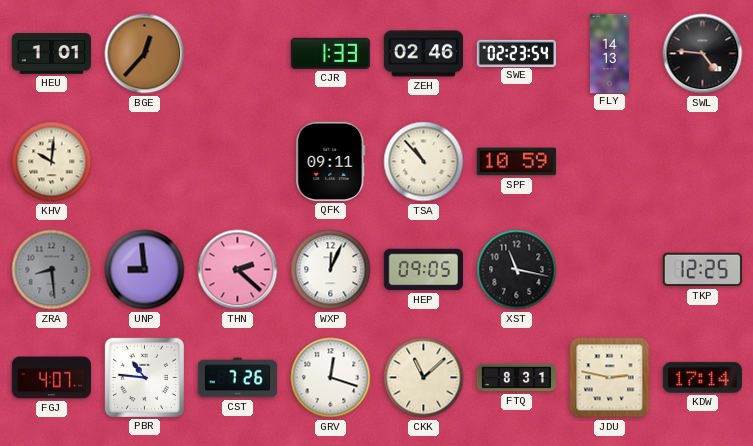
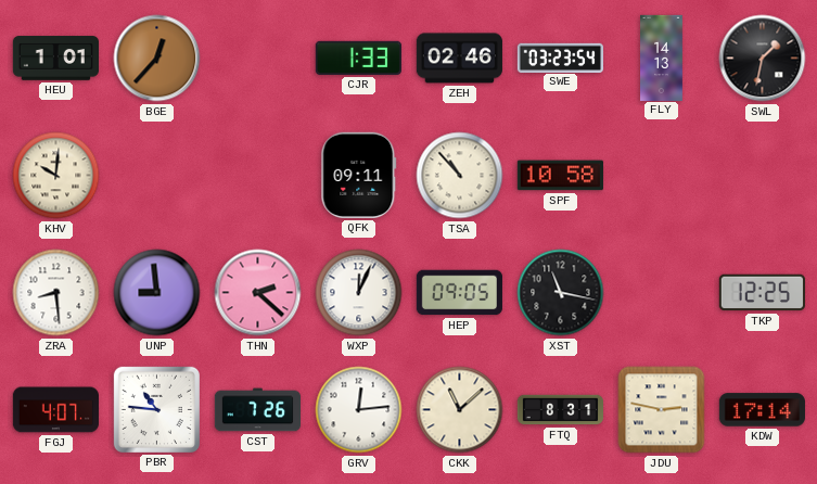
SWE: 02:23 -> 03:23 (560, 58)
SWL: 4:46 -> 1:32 (763, 59)
SPF: 10:59 -> 10:58 (560, 176)
ZRA dial: grey -> white (56, 293)
GRV: 12:18 -> 12:14 (359, 410)
